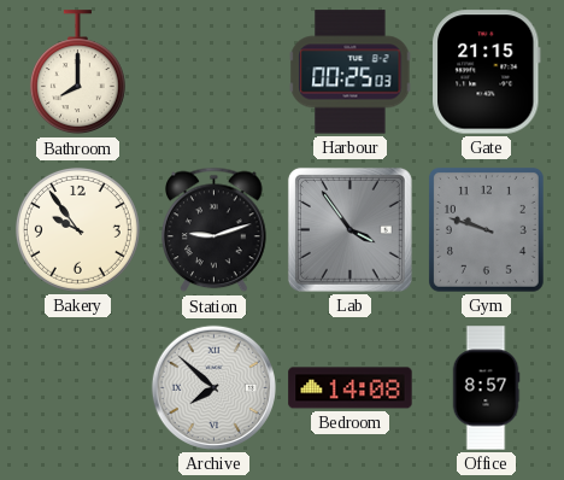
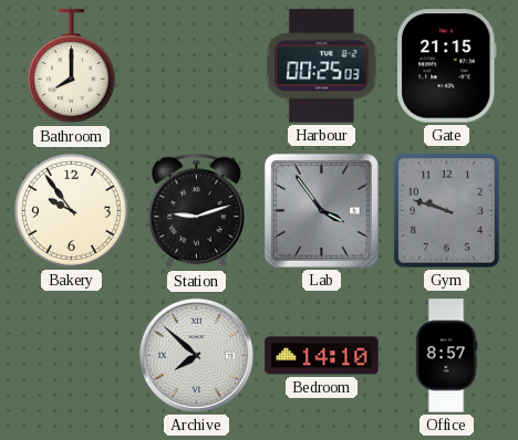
Bedroom: 14:08 -> 14:10 (322, 356)
